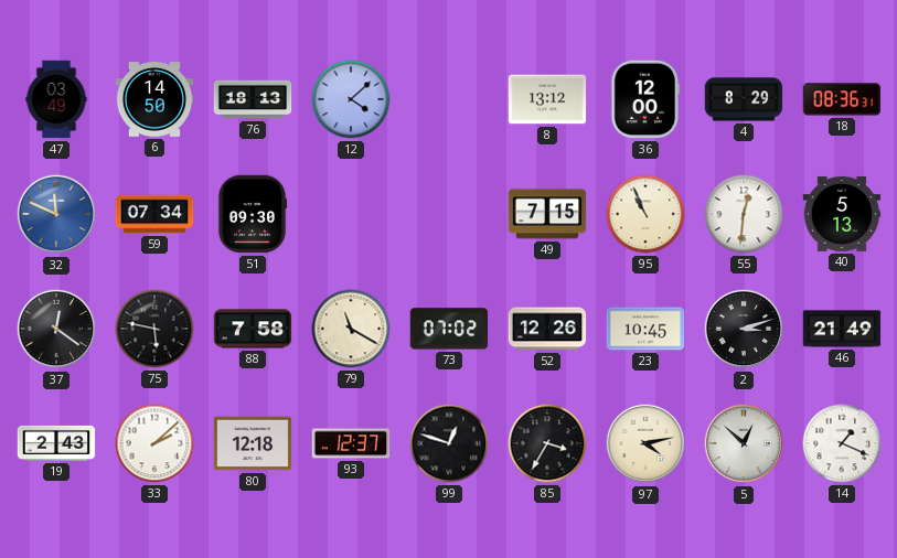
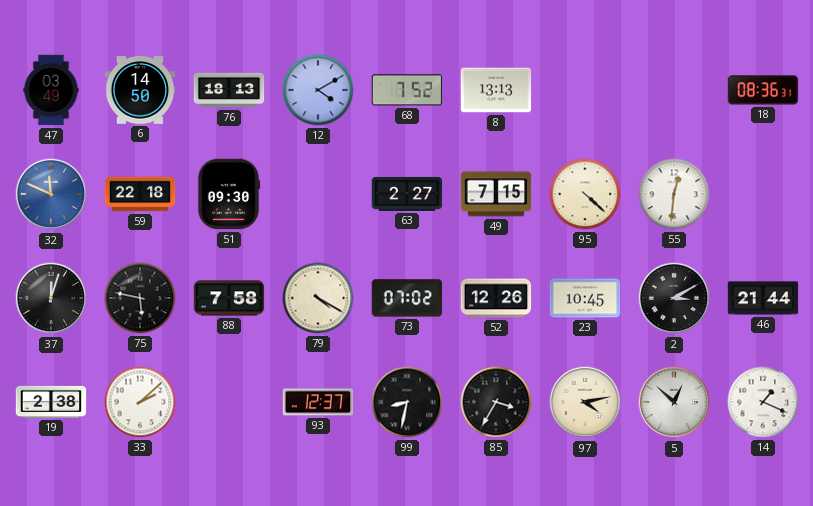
12: 4:08 -> 4:10 (318, 90)
68: none -> 7:52 (407, 90)
8: 13:12 -> 13:13 (496, 90)
36: 12:00 -> none (645, 99)
4: 8:29 -> none (744, 99)
59: 07:34 -> 22:18 (140, 194)
63: none -> 2:27 (407, 194)
95: 10:56 -> 4:22 (585, 194)
40: 5:13 -> none (842, 214)
37: 12:21 -> 12:03 (51, 298)
79: 11:20 -> 4:20 (318, 298)
2: 3:12 -> 3:10 (674, 298)
46: 21:49 -> 21:44 (763, 298)
19: 2:43 -> 2:38 (51, 402)
80: 12:18 -> none (253, 443)
99: 12:48 -> 8:32 (407, 402)
